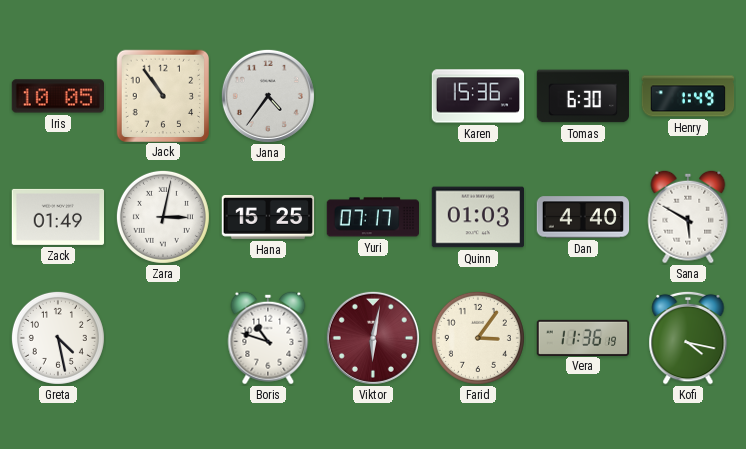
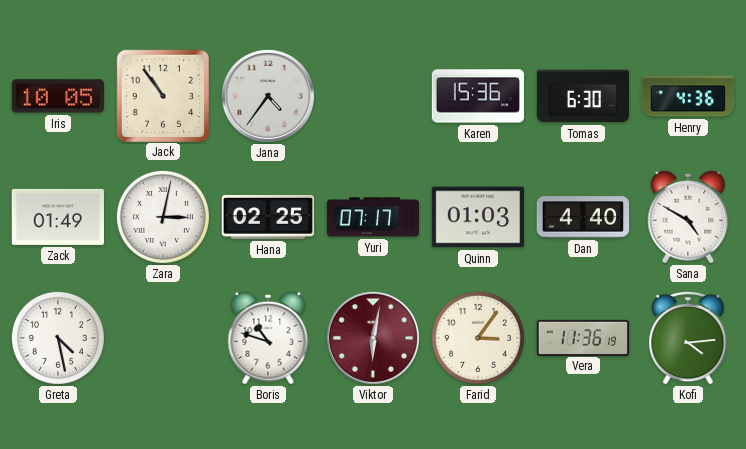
Henry: 1:49 -> 4:36 (688, 96)
Hana: 15:25 -> 02:25 (268, 218)
Sana: 5:50 -> 4:50 (688, 217)
Kofi: 4:17 -> 4:14 (688, 338)
